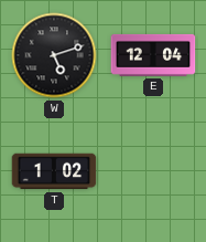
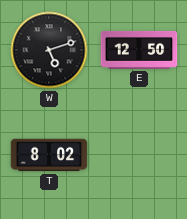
E: 12:04 -> 12:50 (139, 50)
T: 1:02 -> 8:02 (49, 155)
